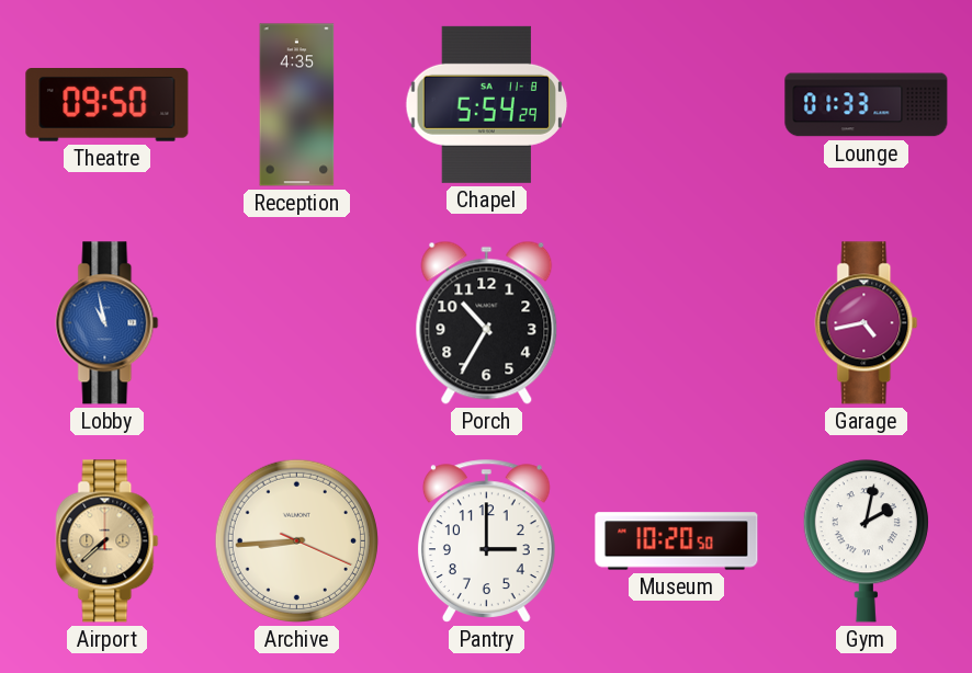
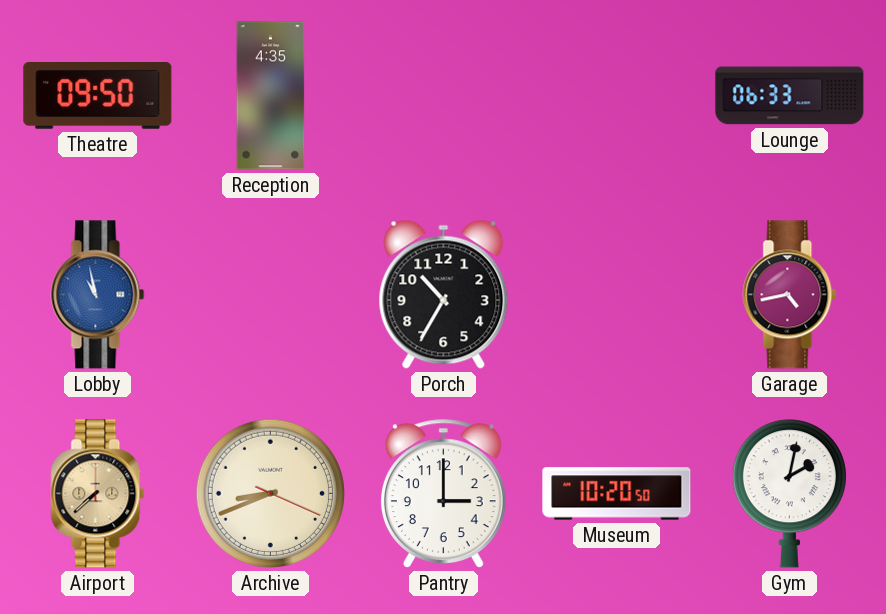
Chapel: 5:54 -> none (487, 104)
Lounge: 01:33 -> 06:33 (790, 96)
Archive: 8:44 -> 8:41 (270, 493)
